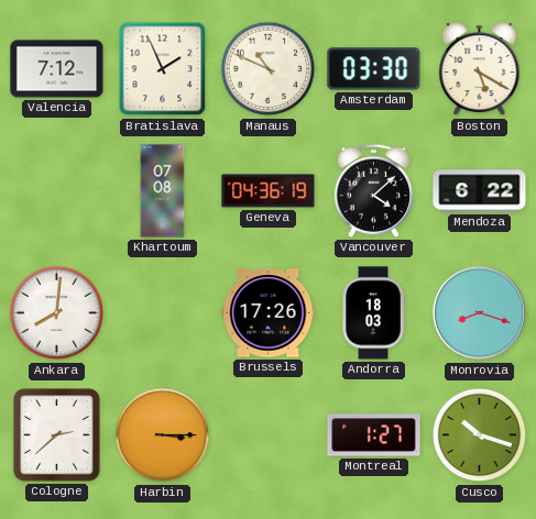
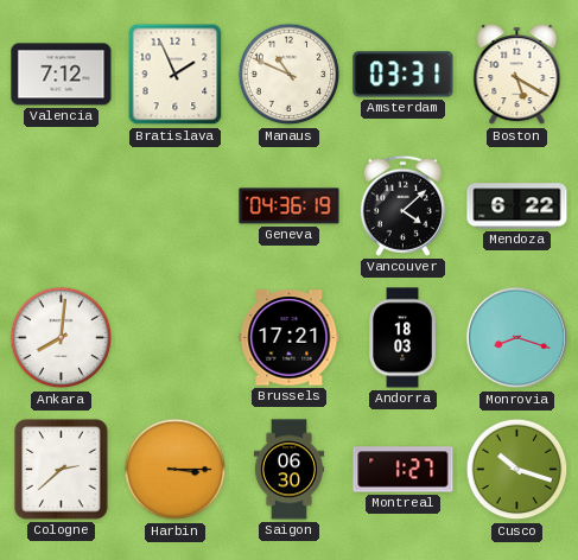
Amsterdam: 03:30 -> 03:31 (404, 75)
Khartoum: 07:08 -> none (163, 191)
Brussels: 17:26 -> 17:21 (290, 338)
Saigon: none -> 06:30 (288, 470)
